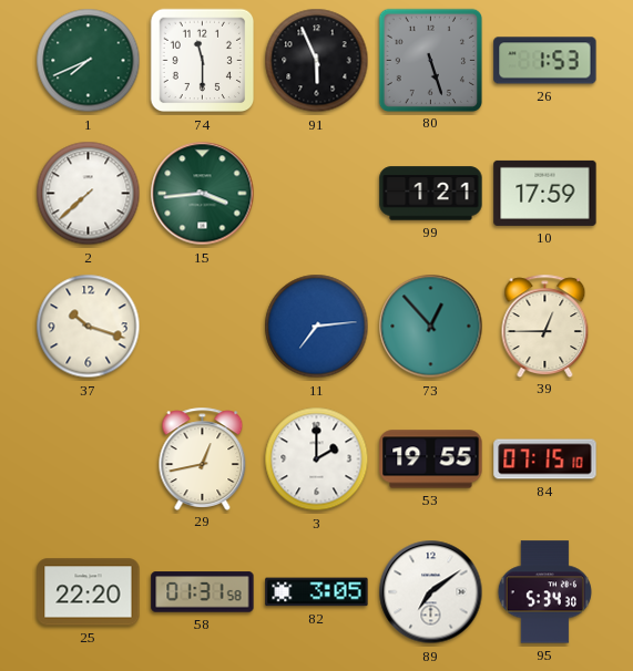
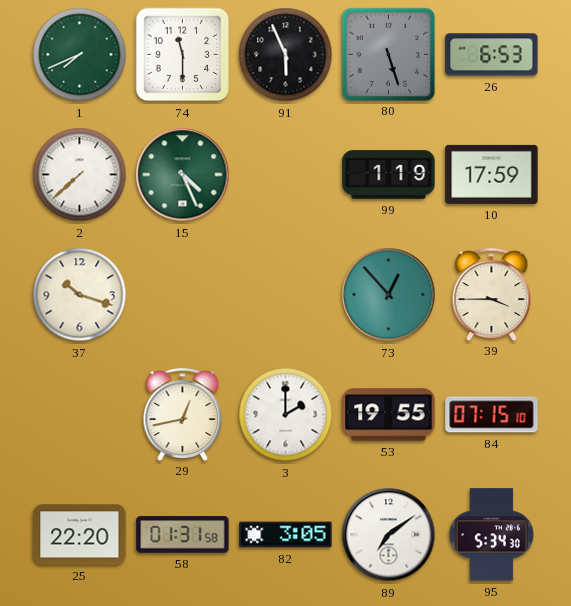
26: 1:53 -> 6:53 (492, 55)
15: 3:44 -> 4:26 (183, 175)
99: 1:21 -> 1:19 (389, 175)
11: 7:14 -> none (317, 327)
39: 12:45 -> 3:45 (492, 294)
